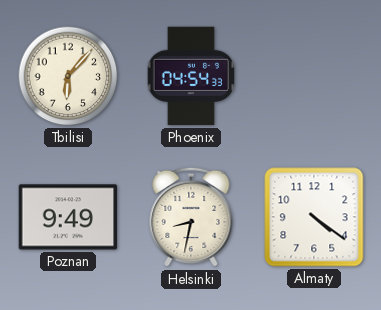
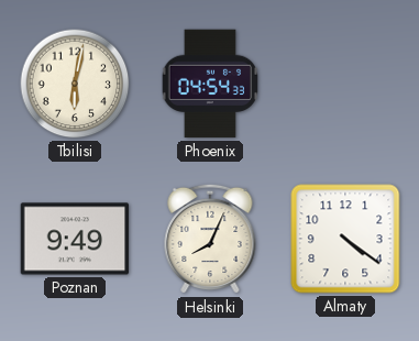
Tbilisi: 6:07 -> 6:02 (75, 84)
Helsinki: 8:32 -> 8:04 (210, 239)
